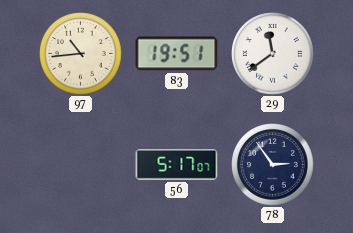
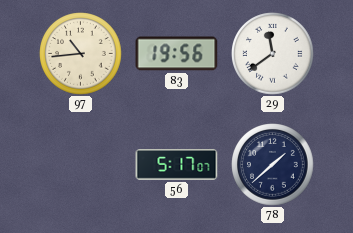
83: 19:51 -> 19:56 (177, 54)
78: 2:54 -> 1:38 (273, 165)
